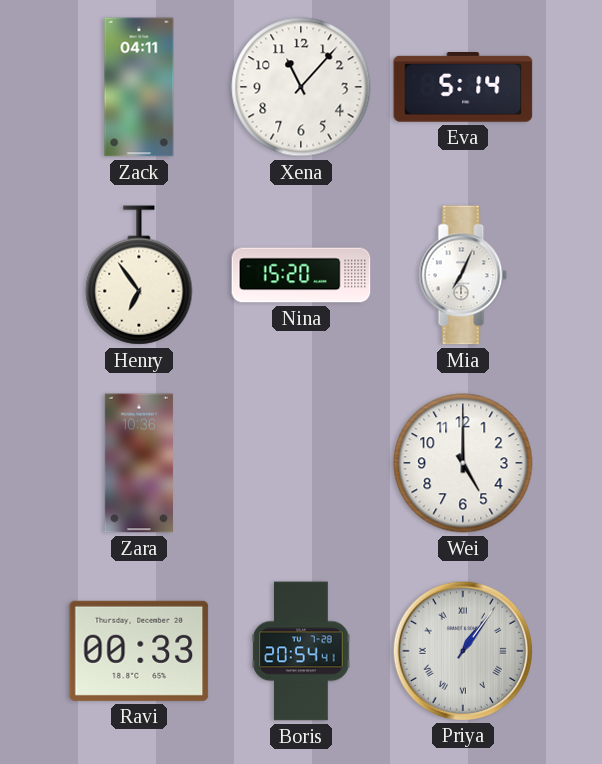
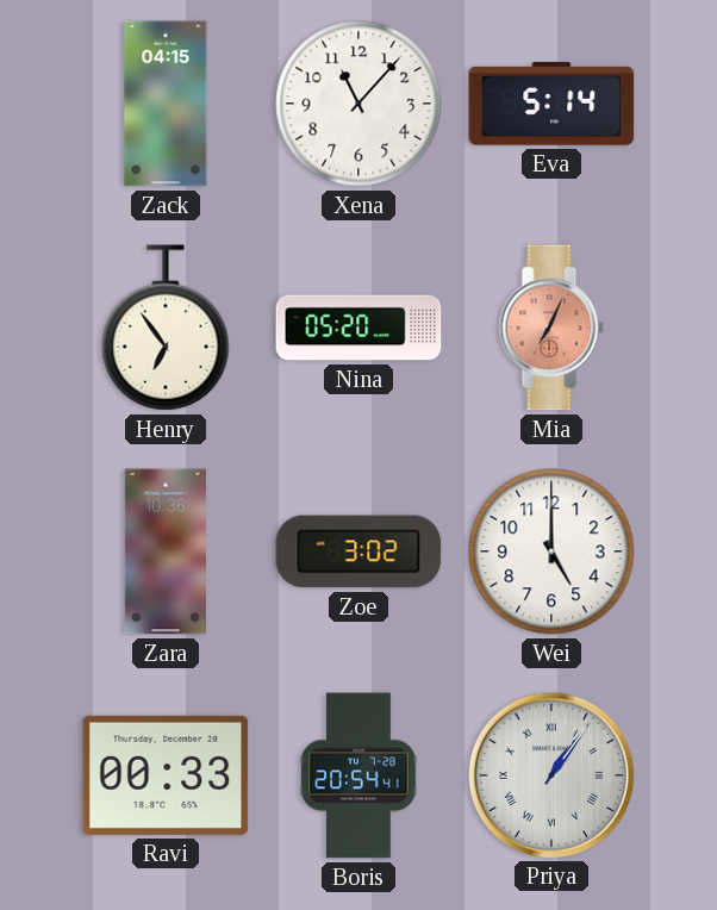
Zack: 04:11 -> 04:15 (166, 104)
Nina: 15:20 -> 05:20 (358, 328)
Mia dial: white -> salmon (551, 328)
Zoe: none -> 3:02 (358, 551)
